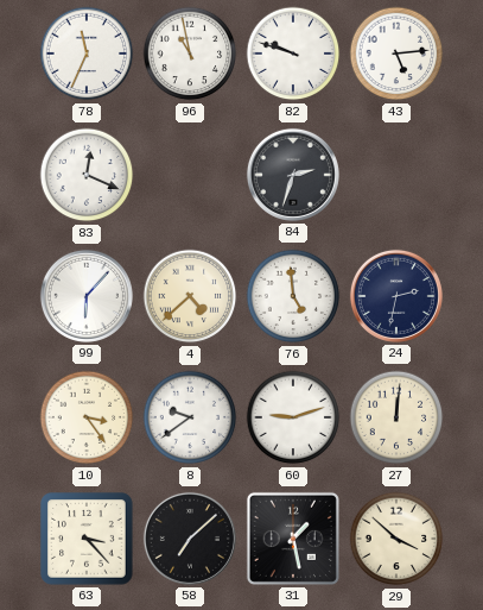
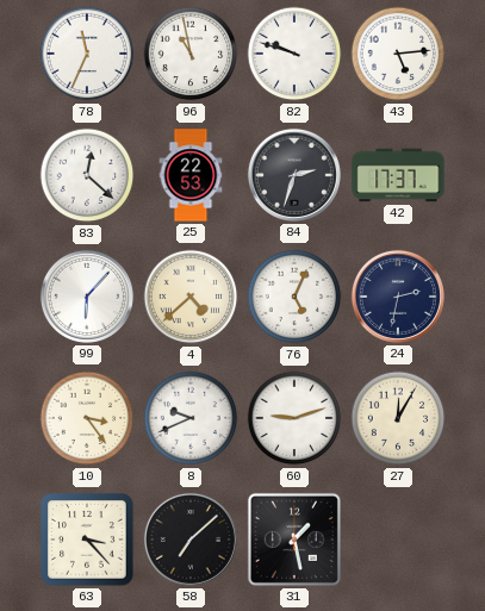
83: 12:19 -> 12:22 (87, 175)
25: none -> 22:53 (191, 175)
42: none -> 17:37 (398, 175)
76: 4:59 -> 5:04 (294, 297)
8: 9:39 -> 9:41 (191, 418)
27: 12:01 -> 12:05 (398, 418)
29: 3:52 -> none (396, 539)
